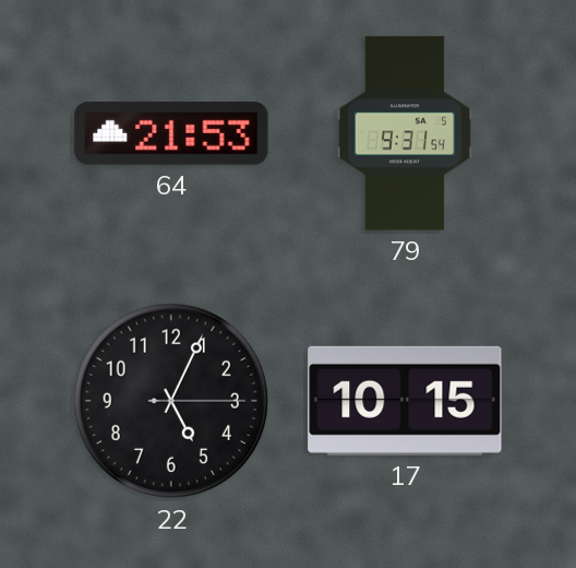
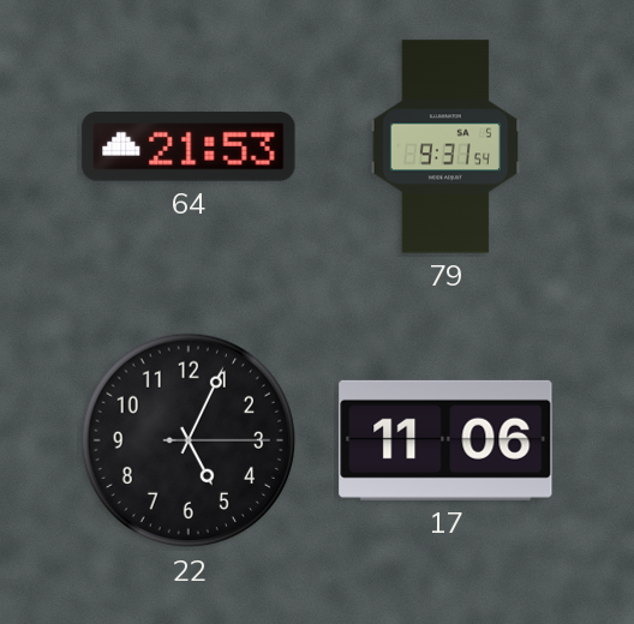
17: 10:15 -> 11:06 (445, 440)
